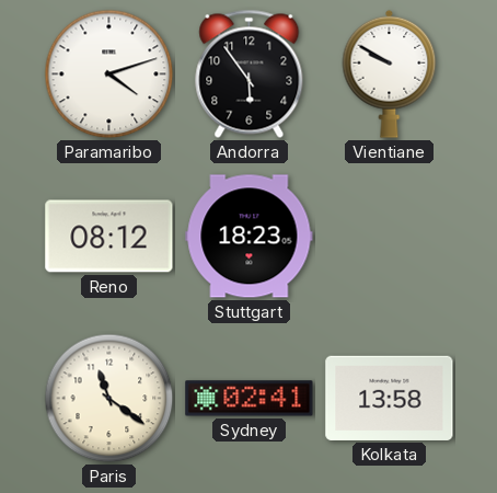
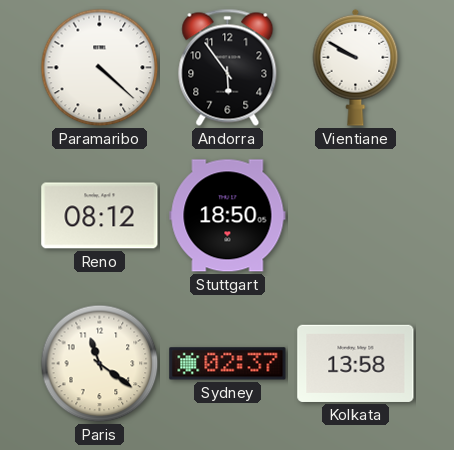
Paramaribo: 4:12 -> 4:22 (100, 68)
Stuttgart: 18:23 -> 18:50 (228, 216)
Sydney: 02:41 -> 02:37 (228, 364)
